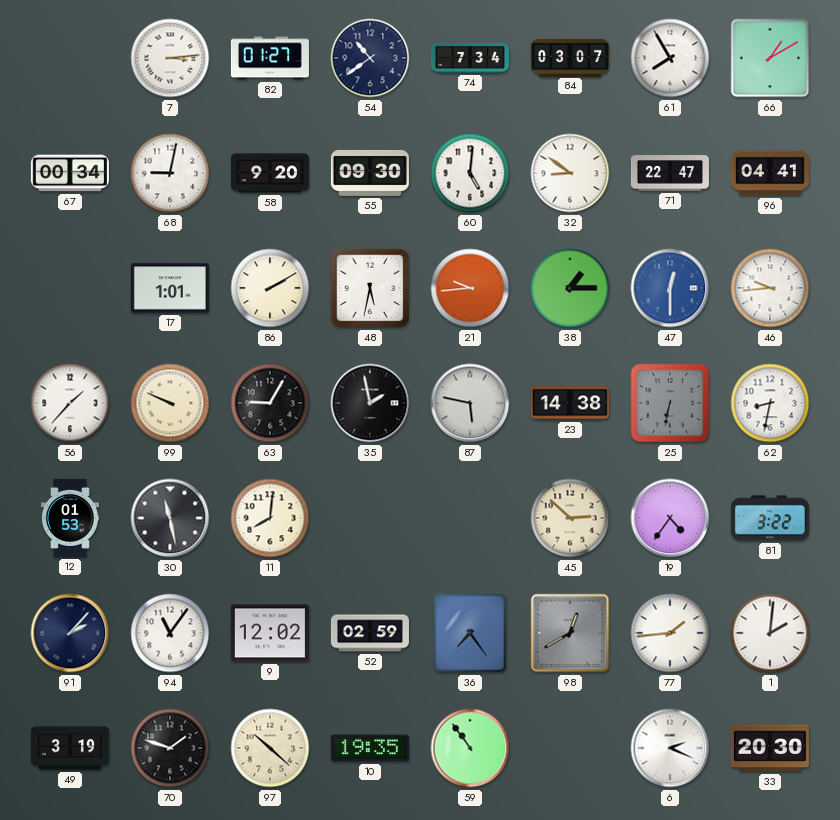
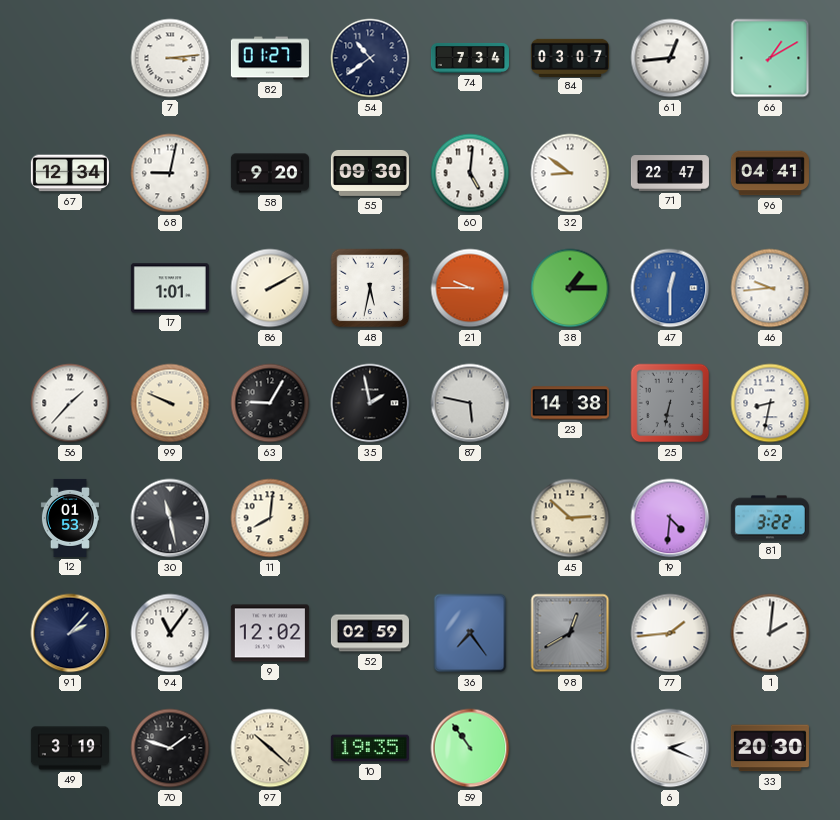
61: 7:55 -> 12:44 (670, 58)
67: 00:34 -> 12:34 (70, 173)
21: 9:44 -> 9:45 (470, 288)
19: 4:36 -> 4:31 (670, 518)
